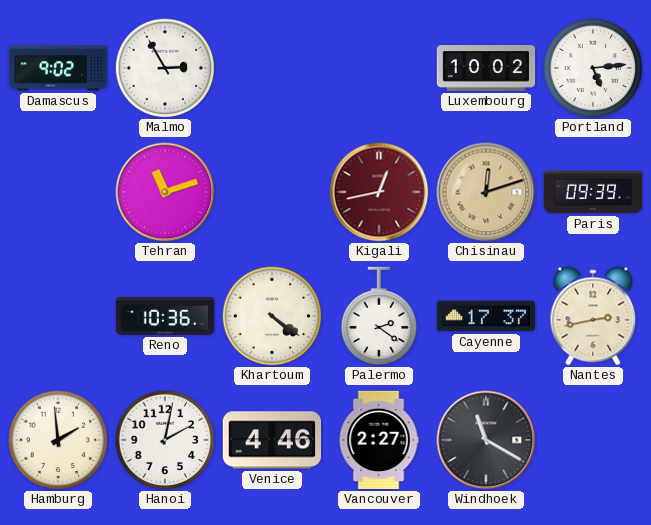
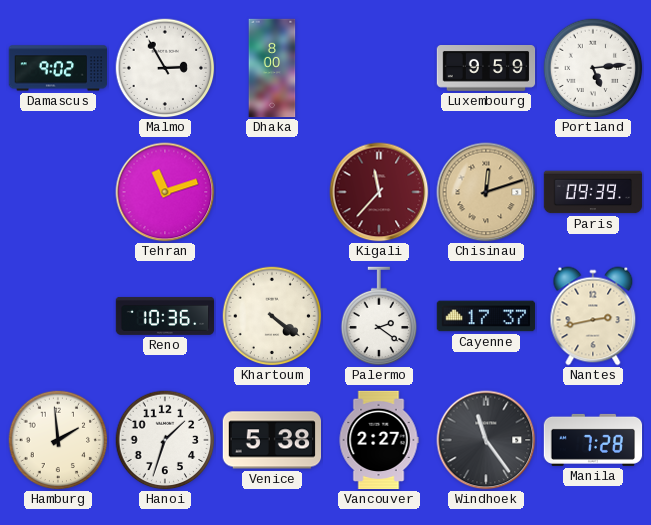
Dhaka: none -> 8:00 (272, 68)
Luxembourg: 10:02 -> 9:59 (486, 69)
Kigali: 12:43 -> 11:37 (379, 192)
Hanoi: 2:02 -> 1:33 (165, 440)
Venice: 4:46 -> 5:38 (271, 440)
Windhoek: 11:20 -> 11:24 (486, 440)
Manila: none -> 7:28 (593, 440)
